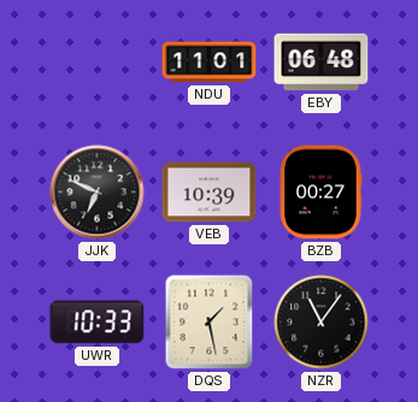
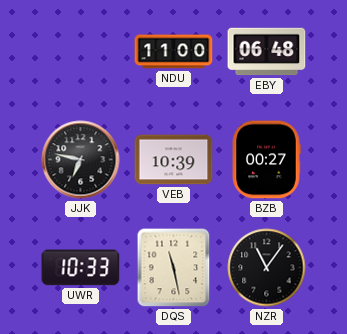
NDU: 11:01 -> 11:00 (174, 52)
JJK: 6:49 -> 6:47 (81, 160)
DQS: 1:28 -> 11:28 (174, 268)
